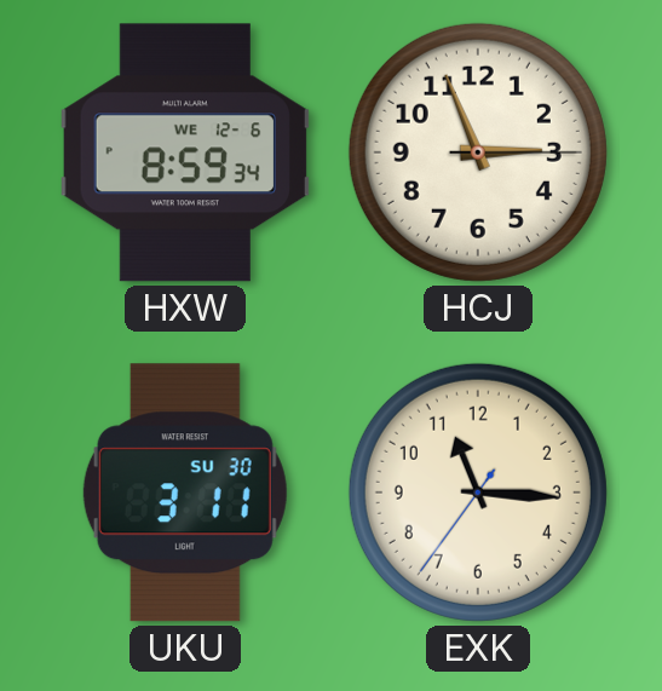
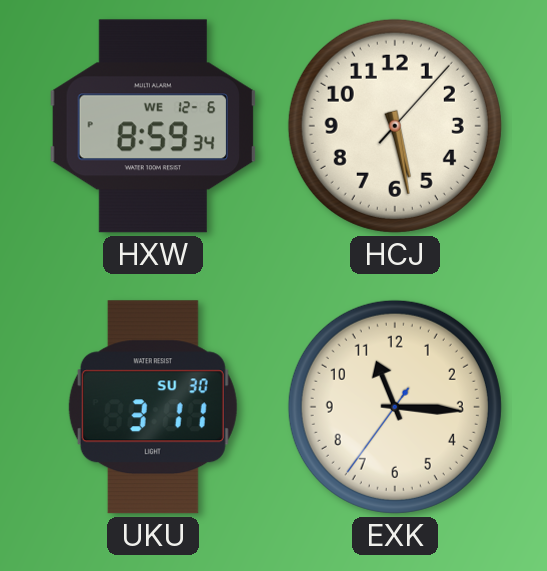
HCJ: 2:56 -> 5:28 (395, 126)
